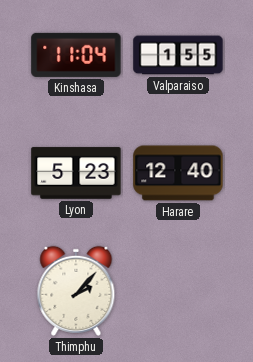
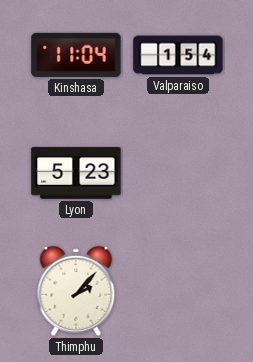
Valparaiso: 1:55 -> 1:54 (178, 55)
Harare: 12:40 -> none (178, 173)
